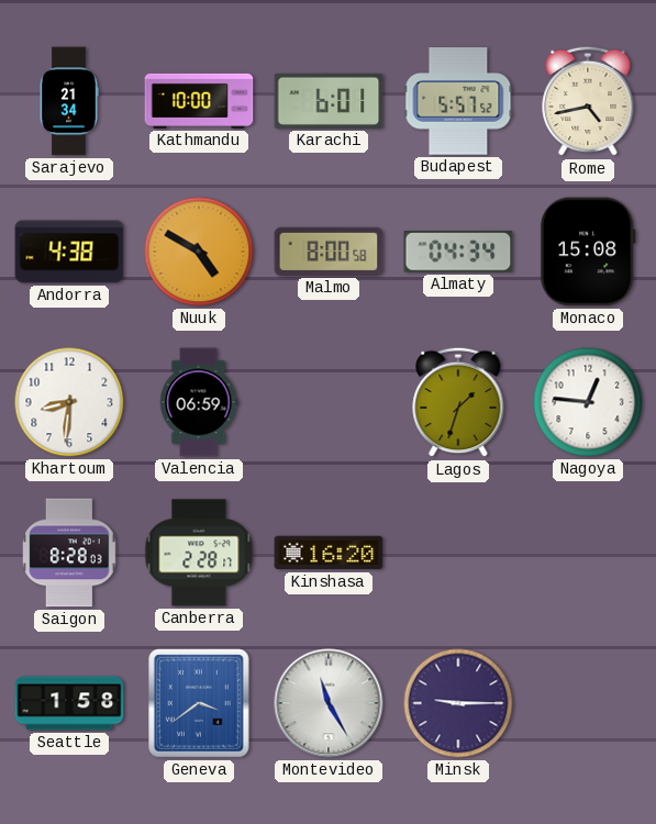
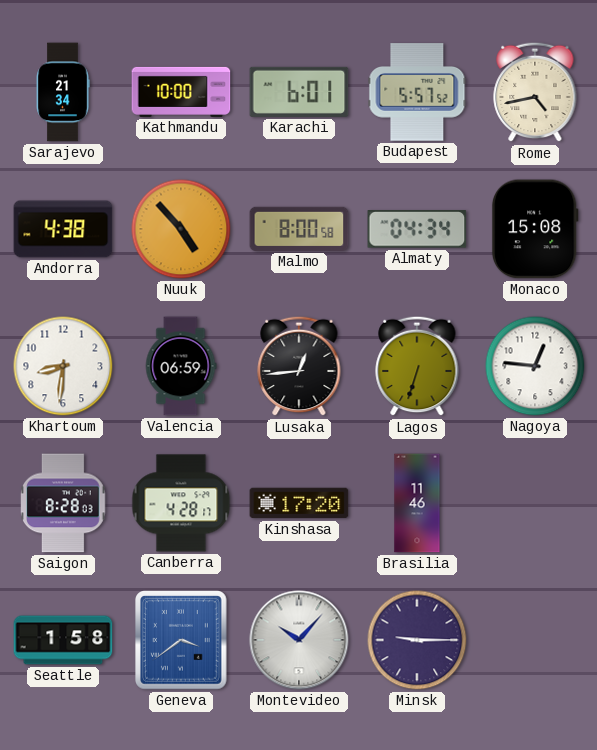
Nuuk: 4:50 -> 4:53 (181, 229)
Lusaka: none -> 12:44 (299, 366)
Lagos: 1:33 -> 6:33 (417, 366)
Canberra: 2:28 -> 4:28 (181, 503)
Kinshasa: 16:20 -> 17:20 (299, 503)
Brasilia: none -> 11:46 (417, 503)
Montevideo: 11:25 -> 10:07 (299, 640)
